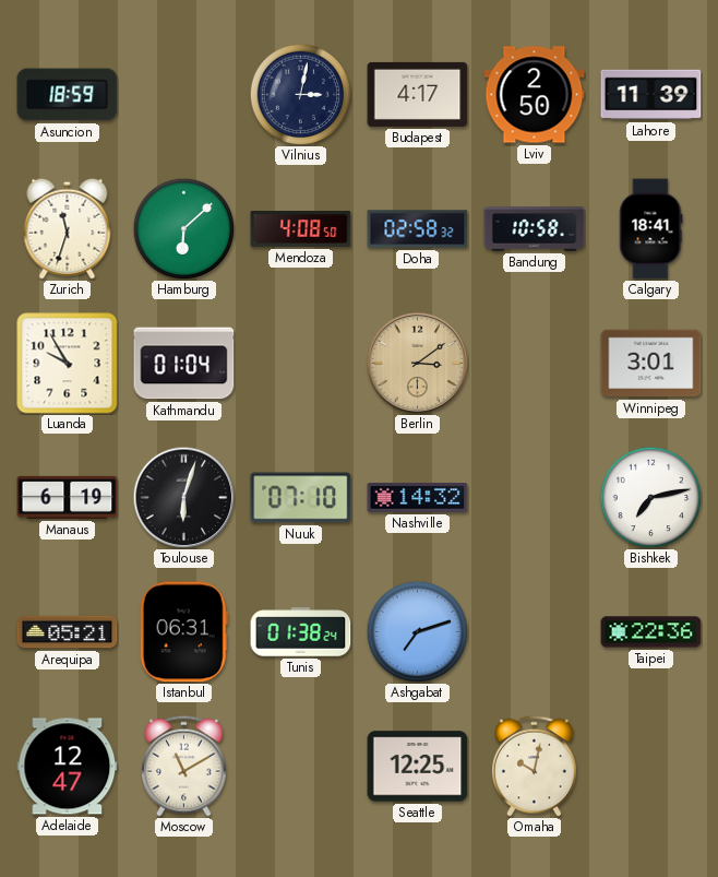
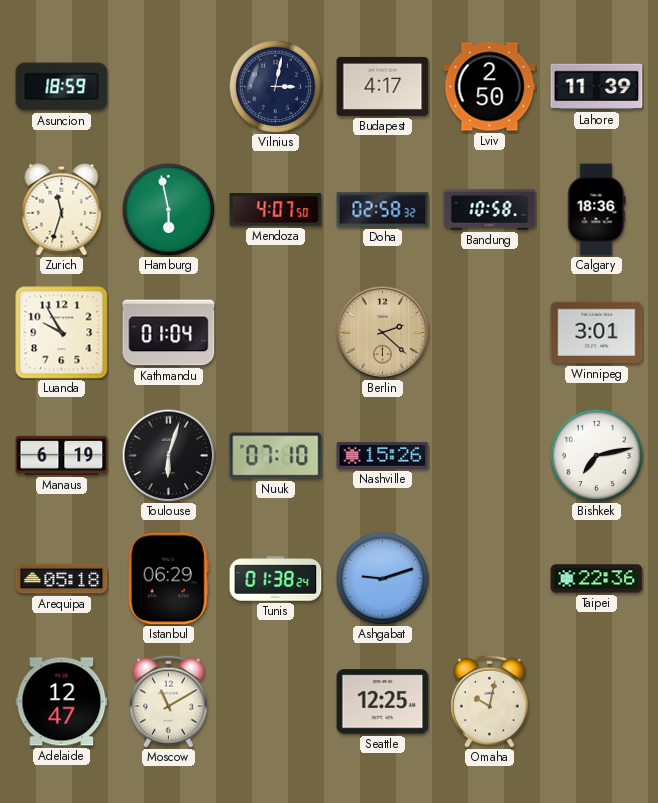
Hamburg: 6:08 -> 5:58 (168, 209)
Mendoza: 4:08 -> 4:07 (276, 210)
Calgary: 18:41 -> 18:36 (597, 210)
Berlin: 3:09 -> 2:22 (382, 332)
Nashville: 14:32 -> 15:26 (383, 455)
Arequipa: 05:21 -> 05:18 (62, 579)
Istanbul: 06:31 -> 06:29 (168, 579)
Ashgabat: 7:12 -> 9:12 (382, 578)
